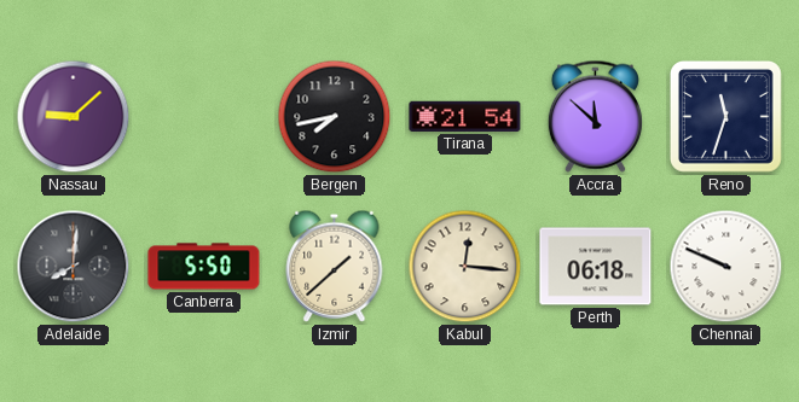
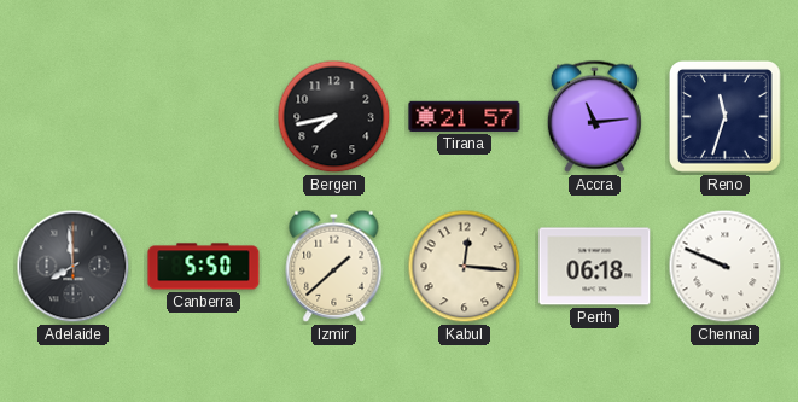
Nassau: 9:08 -> none (74, 117)
Tirana: 21:54 -> 21:57 (465, 116)
Accra: 11:52 -> 11:14 (594, 116)
Adelaide: 8:01 -> 7:59 (74, 267)
